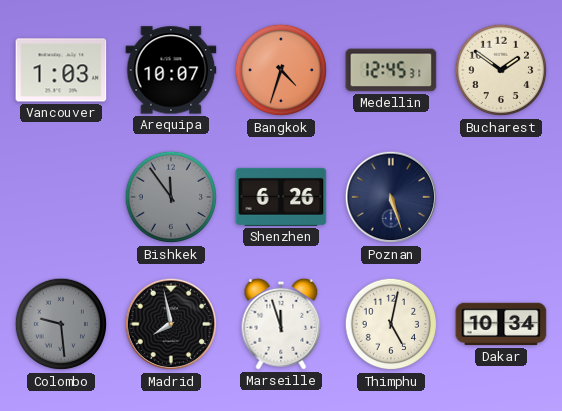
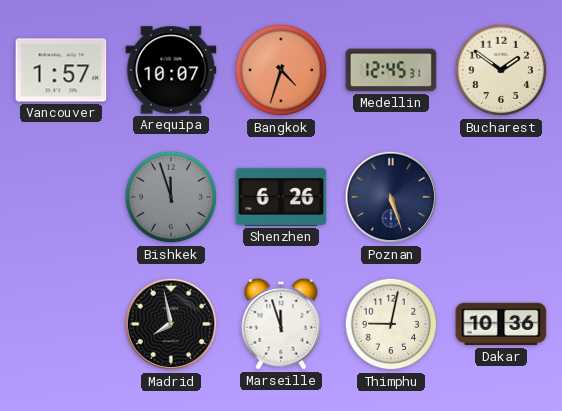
Vancouver: 1:03 -> 1:57 (61, 70)
Bishkek: 11:54 -> 11:57 (171, 197)
Colombo: 9:29 -> none (61, 324)
Thimphu: 5:02 -> 9:02 (391, 324)
Dakar: 10:34 -> 10:36 (501, 324)
